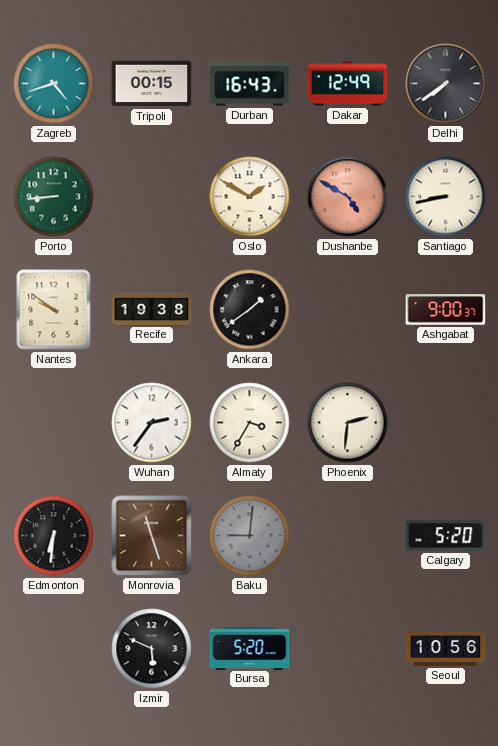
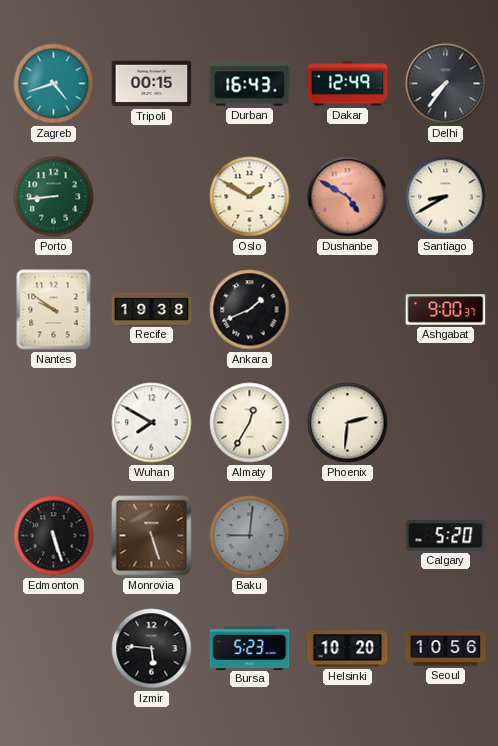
Delhi: 7:39 -> 7:36 (446, 84)
Santiago: 8:43 -> 8:40 (446, 197)
Ankara: 1:39 -> 1:41 (250, 310)
Wuhan: 2:36 -> 7:50 (152, 423)
Almaty: 3:35 -> 12:35 (250, 423)
Edmonton: 6:31 -> 5:27 (54, 536)
Monrovia: 11:27 -> 5:27 (152, 536)
Izmir: 5:49 -> 5:46 (152, 649)
Bursa: 5:20 -> 5:23 (250, 648)
Helsinki: none -> 10:20 (348, 649)
